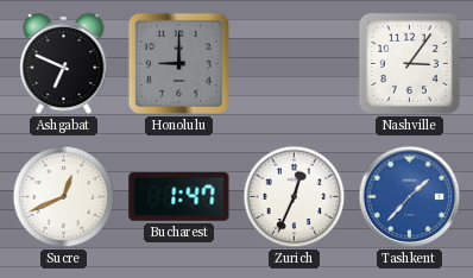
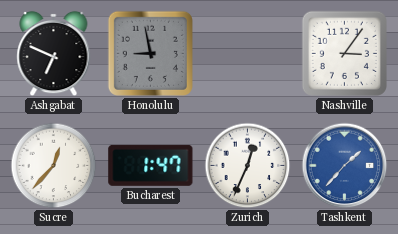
Honolulu: 9:00 -> 8:58 (150, 53)
Sucre: 12:41 -> 12:37 (54, 166)
